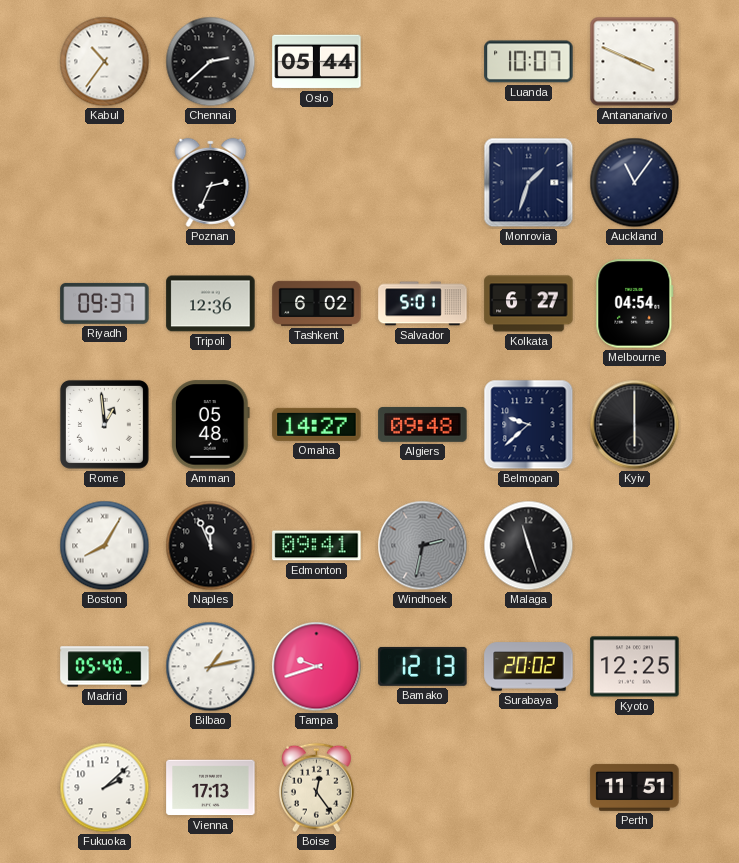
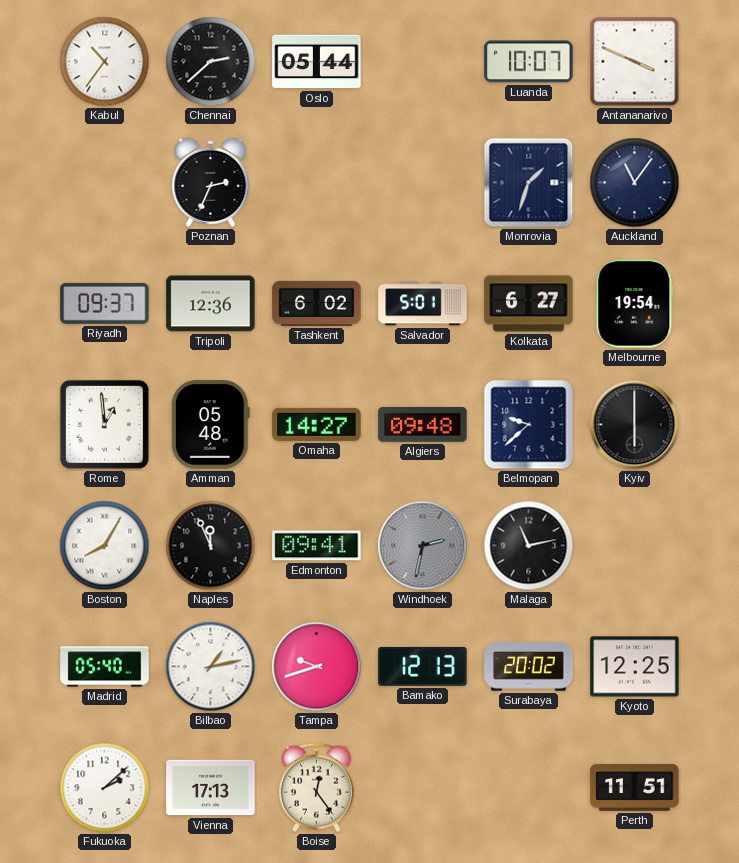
Melbourne: 04:54 -> 19:54 (635, 304)
Malaga: 11:27 -> 11:13 (529, 546)
